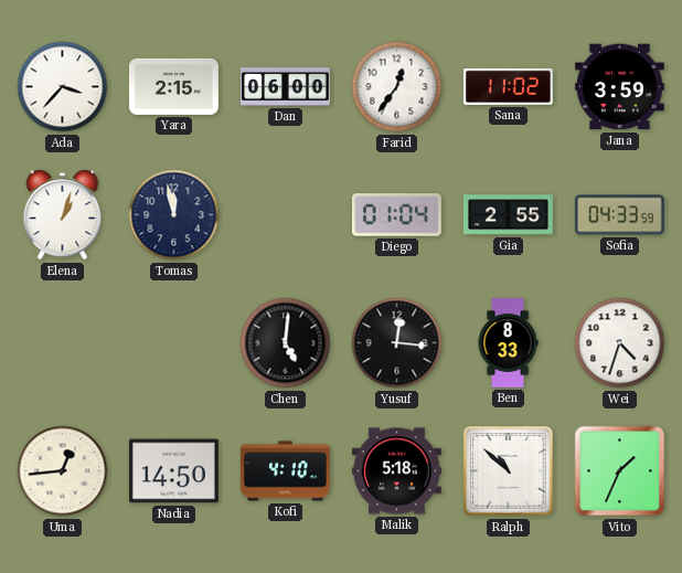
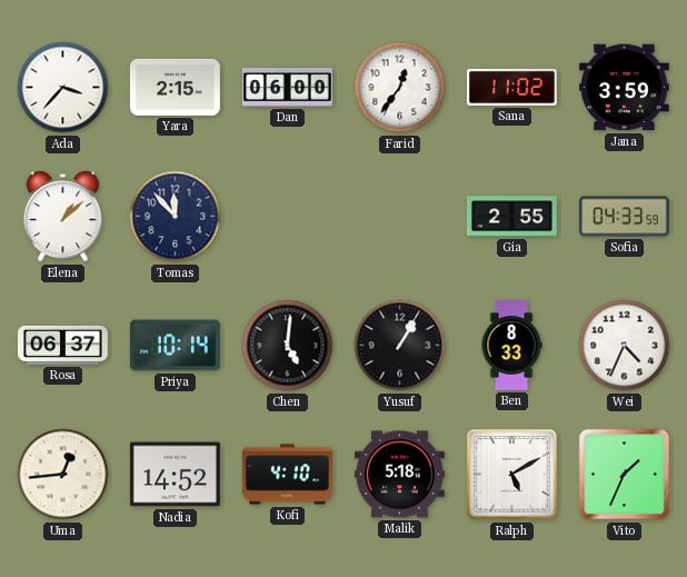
Elena: 1:03 -> 1:08 (63, 217)
Tomas: 11:58 -> 11:53 (176, 217)
Diego: 01:04 -> none (396, 215)
Rosa: none -> 06:37 (63, 345)
Priya: none -> 10:14 (175, 346)
Yusuf: 12:16 -> 1:05 (400, 346)
Wei: 4:33 -> 4:34 (625, 346)
Nadia: 14:50 -> 14:52 (175, 475)
Ralph: 10:52 -> 5:10 (512, 475)
